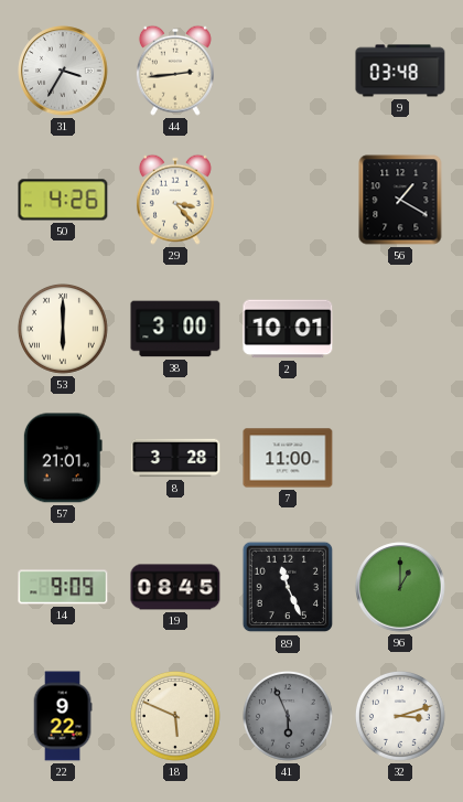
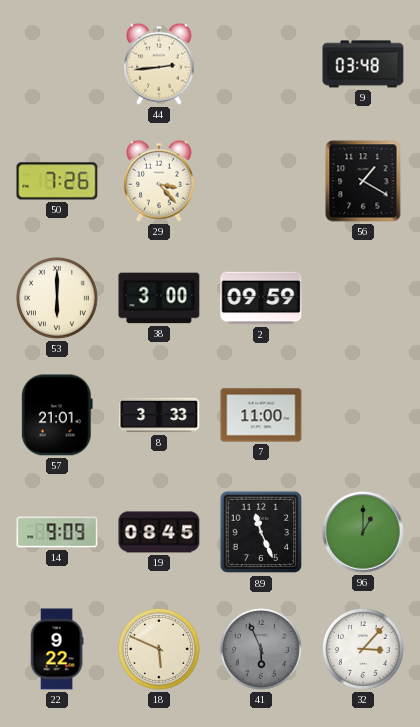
31: 3:35 -> none (63, 71)
50: 4:26 -> 7:26 (57, 181)
2: 10:01 -> 09:59 (261, 298)
8: 3:28 -> 3:33 (159, 415)
32: 3:12 -> 3:07 (364, 650)
